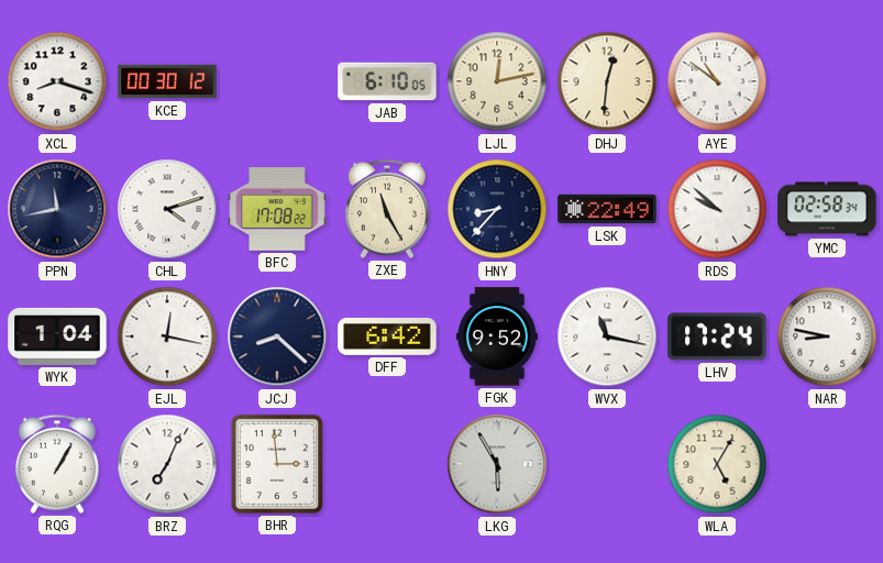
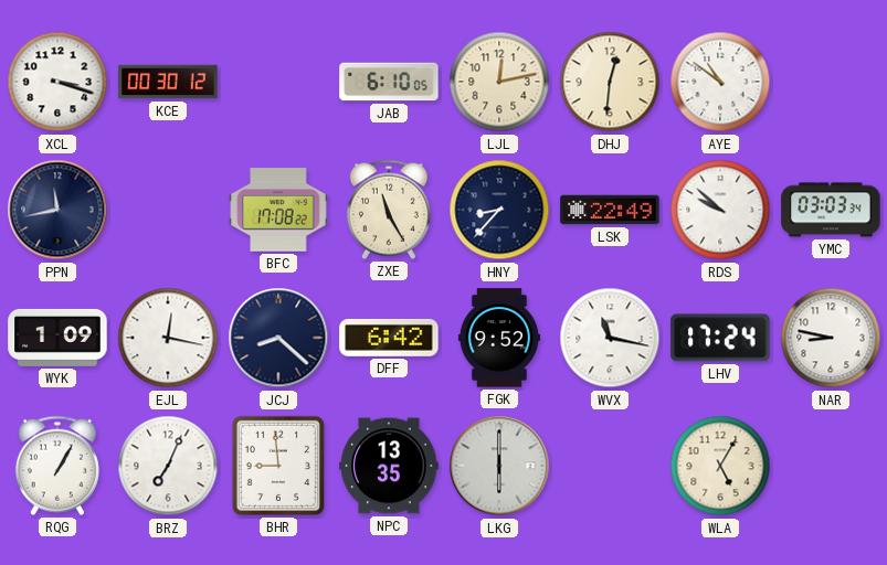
XCL: 8:18 -> 3:18 (57, 82)
CHL: 4:12 -> none (167, 209)
YMC: 02:58 -> 03:03 (831, 210)
WYK: 1:04 -> 1:09 (57, 338)
BHR: 2:59 -> 8:59 (278, 466)
NPC: none -> 13:35 (389, 466)
LKG: 5:55 -> 6:00 (499, 466)
